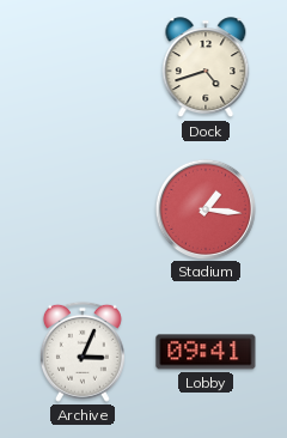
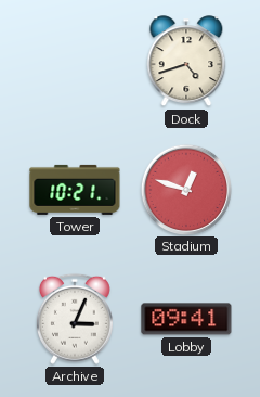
Tower: none -> 10:21 (75, 190)
Stadium: 1:16 -> 12:48 (185, 189)
